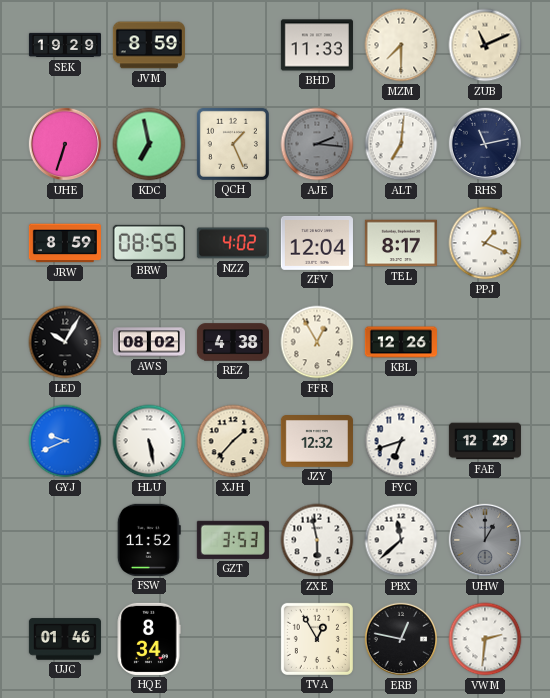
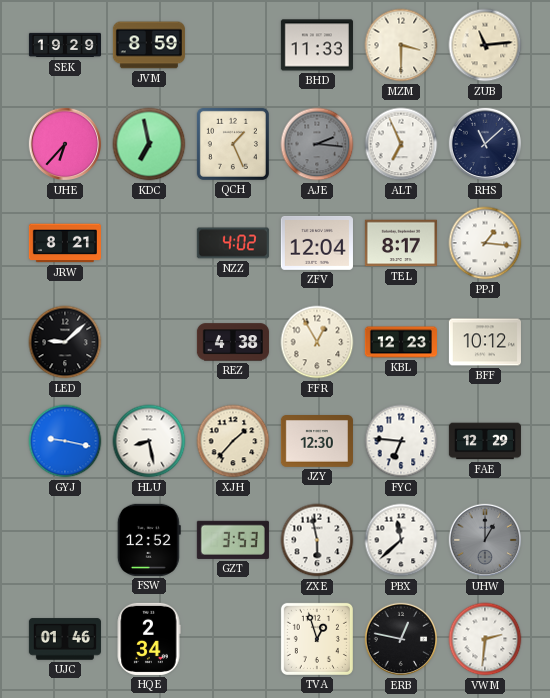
MZM: 7:30 -> 3:30 (401, 45)
ZUB: 11:11 -> 11:14 (485, 45)
UHE: 6:33 -> 6:37 (65, 144)
ALT: 7:01 -> 6:56 (401, 144)
RHS: 11:13 -> 11:08 (485, 144)
JRW: 8:59 -> 8:21 (65, 243)
BRW: 08:55 -> none (149, 243)
PPJ: 1:19 -> 1:16 (485, 243)
LED: 10:05 -> 9:08 (65, 342)
AWS: 08:02 -> none (149, 342)
KBL: 12:26 -> 12:23 (401, 342)
BFF: none -> 10:12 (485, 342)
GYJ: 9:41 -> 9:17 (65, 441)
HLU: 5:28 -> 8:28 (149, 441)
JZY: 12:32 -> 12:30 (317, 442)
FYC: 6:42 -> 6:46 (401, 441)
FSW: 11:52 -> 12:52 (149, 540)
HQE: 8:34 -> 2:34 (149, 639)
TVA: 12:55 -> 12:57 (317, 639)
